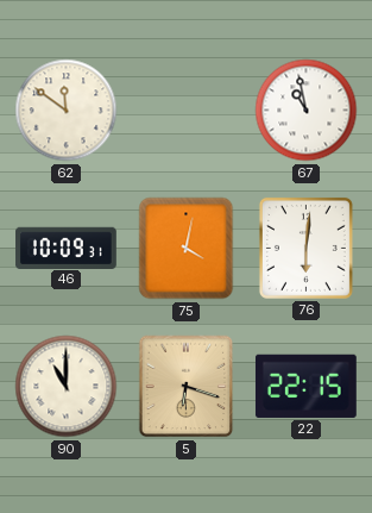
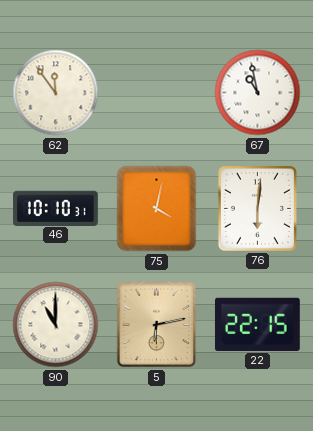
62: 11:51 -> 11:54 (56, 93)
46: 10:09 -> 10:10 (56, 208)
5: 6:18 -> 6:13 (157, 325)
